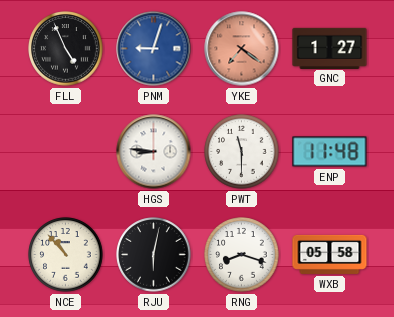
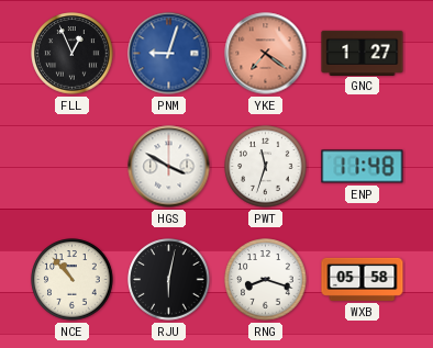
FLL: 4:56 -> 12:56 (73, 54)
HGS: 8:46 -> 3:50 (169, 167)
PWT: 11:30 -> 11:33 (266, 167)
